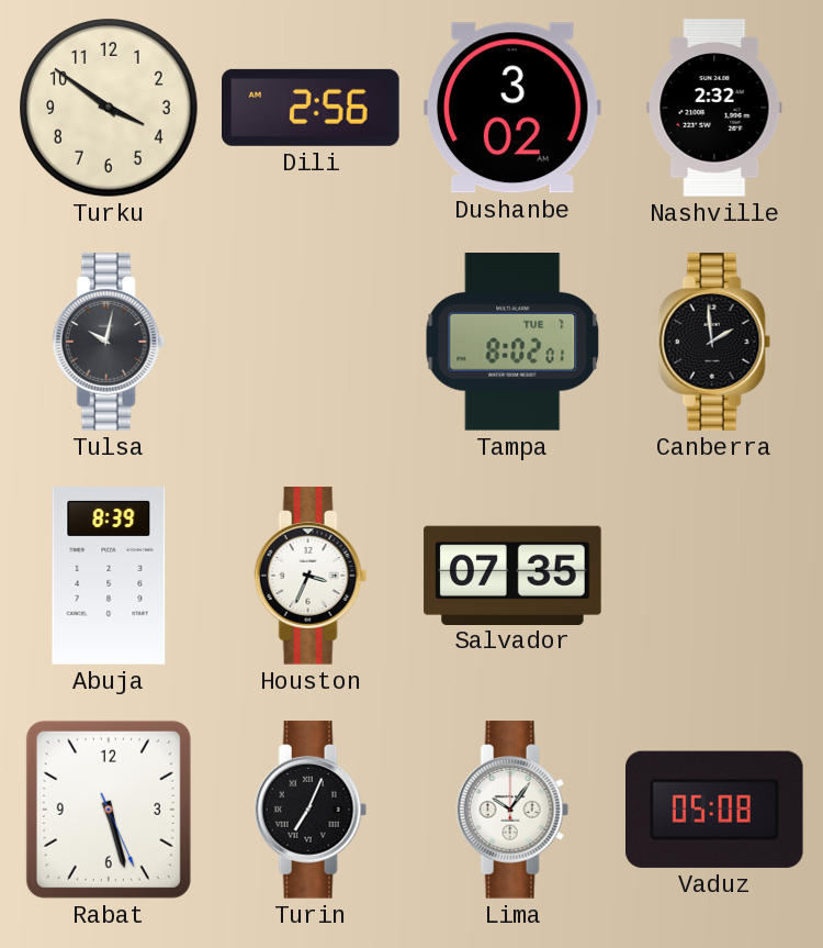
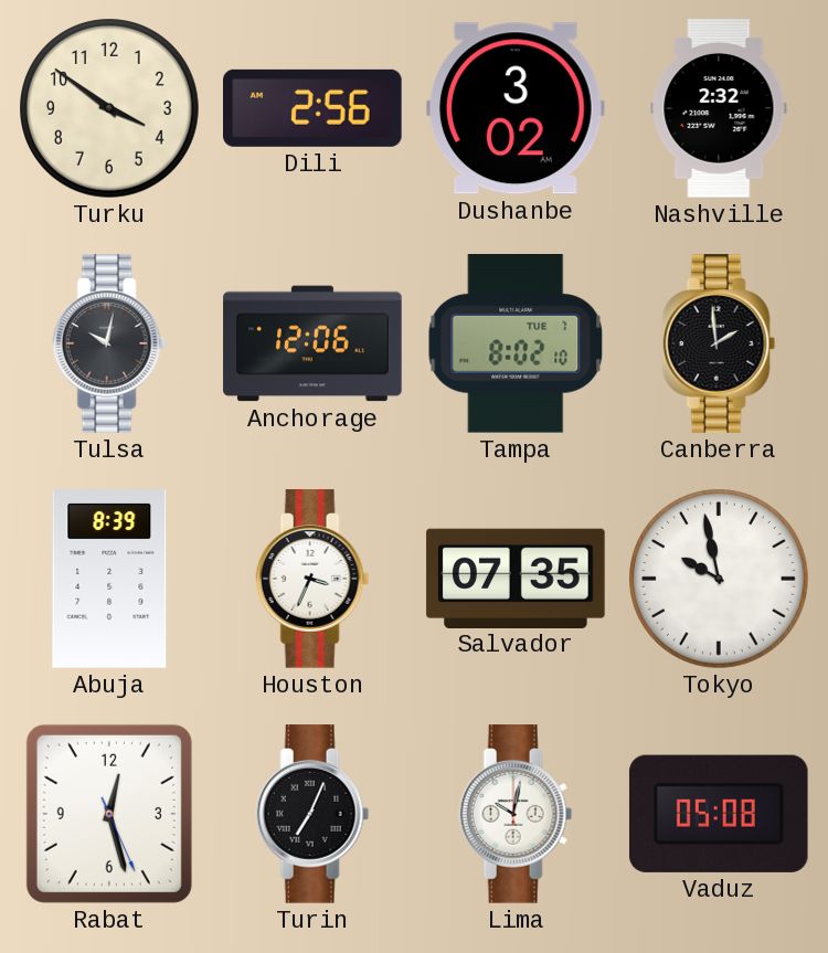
Anchorage: none -> 12:06 (312, 343)
Tampa: 8:02:01 -> 8:02:10 (516, 345)
Tokyo: none -> 9:58 (720, 580)
Rabat: 5:27 -> 12:27 (109, 814)
Lima: 10:06 -> 10:02 (516, 814)
